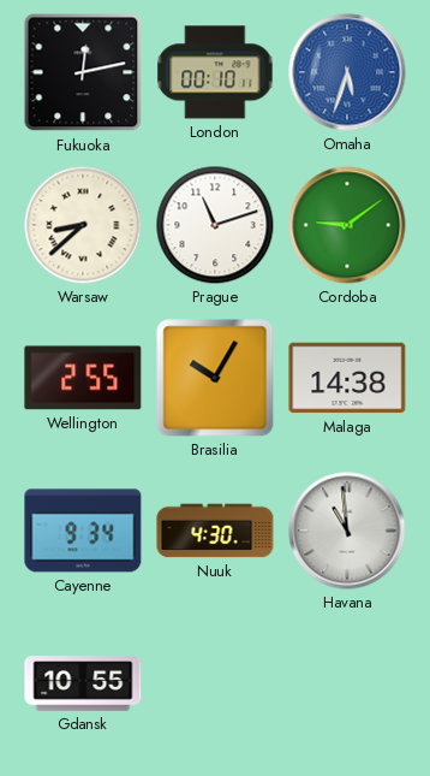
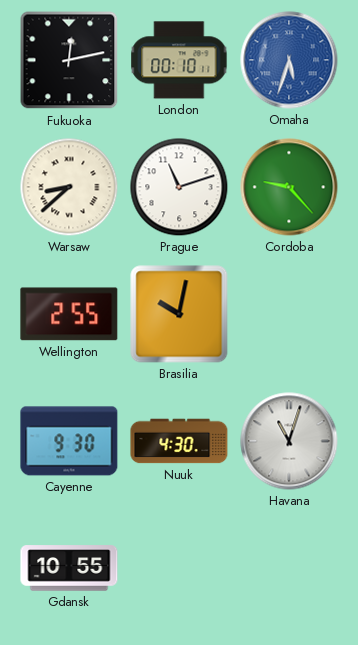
Cordoba: 9:09 -> 9:23 (289, 187)
Brasilia: 10:05 -> 10:02 (179, 314)
Malaga: 14:38 -> none (347, 378)
Cayenne: 9:34 -> 9:30 (69, 441)
Havana: 10:59 -> 11:03 (289, 441)
